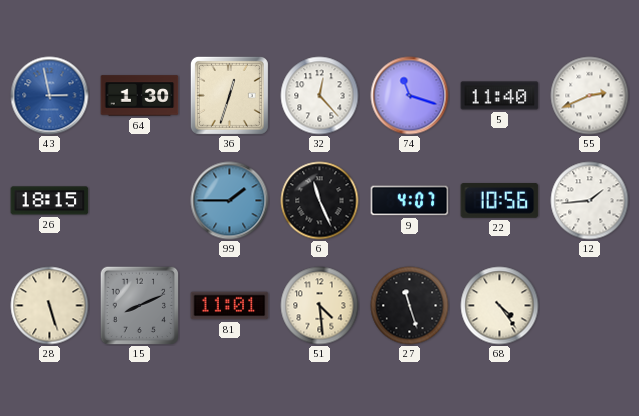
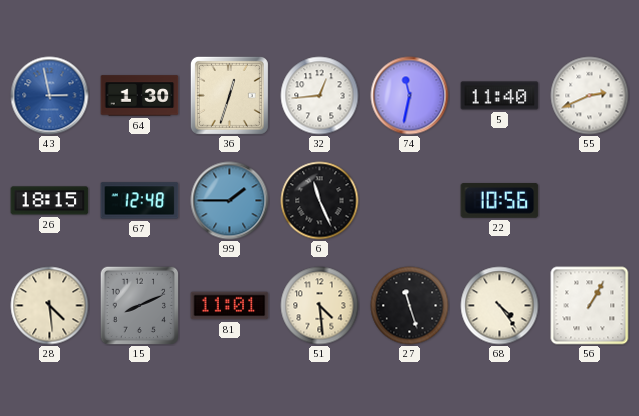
32: 12:23 -> 12:44 (320, 96)
74: 11:18 -> 11:32 (410, 96)
67: none -> 12:48 (140, 201)
9: 4:07 -> none (410, 201)
12: 1:44 -> none (590, 201)
28: 5:27 -> 4:29 (50, 306)
56: none -> 1:05 (590, 306)
